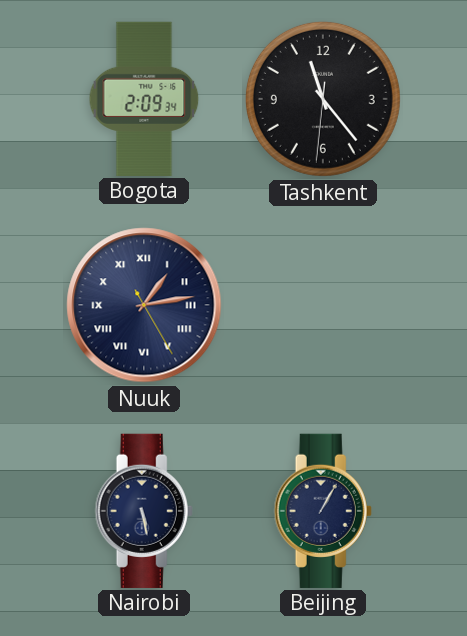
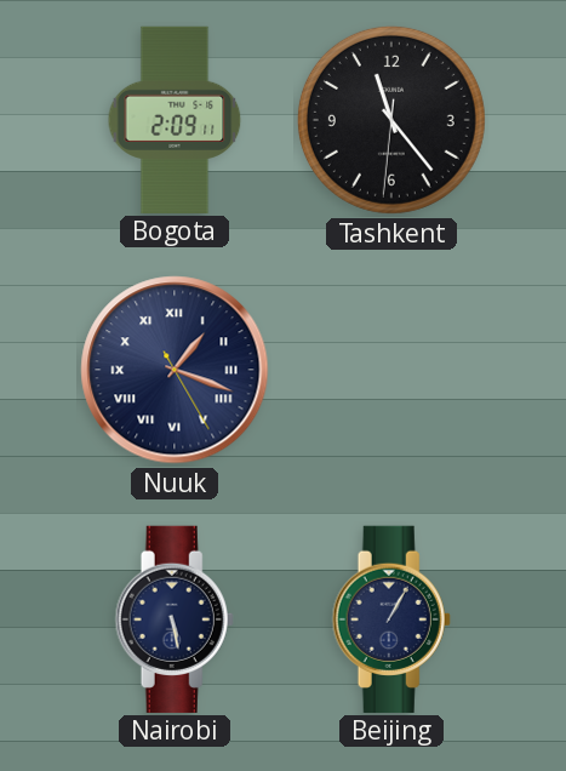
Bogota: 2:09:34 -> 2:09:11 (175, 119)
Nuuk: 1:13 -> 1:18 (175, 370)
